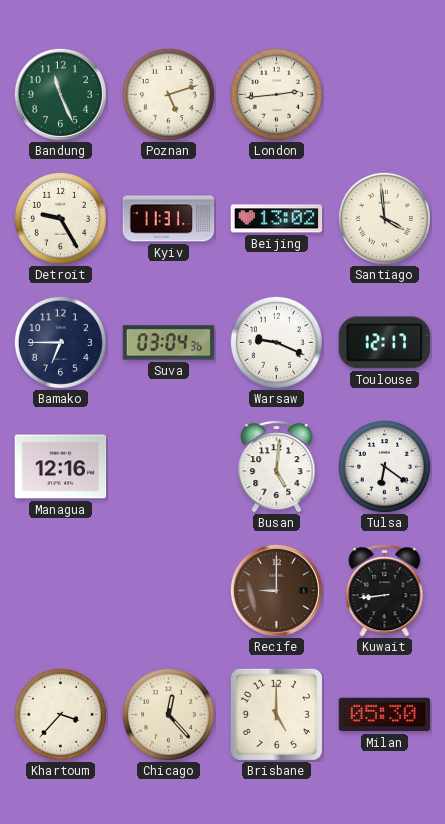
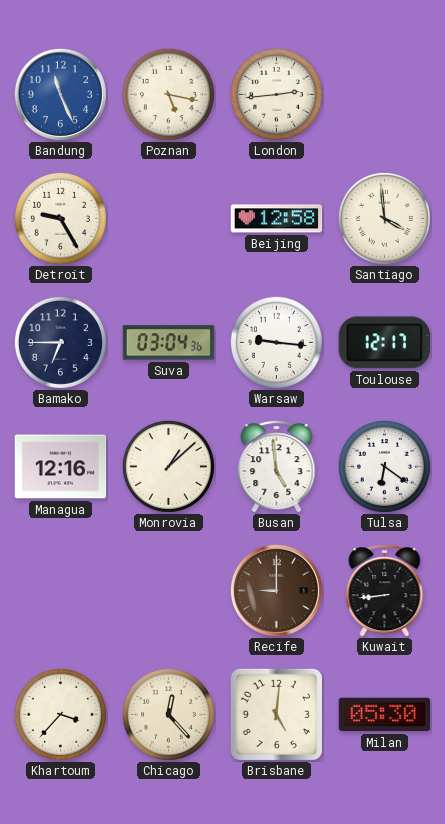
Bandung dial: green -> blue (60, 94)
Poznan: 5:12 -> 5:17 (168, 94)
Kyiv: 11:31 -> none (169, 219)
Beijing: 13:02 -> 12:58 (277, 219)
Warsaw: 9:19 -> 9:16 (276, 342)
Monrovia: none -> 1:08 (168, 466)
Busan: 5:01 -> 4:59 (277, 467)
Brisbane: 5:00 -> 5:01 (276, 714)
